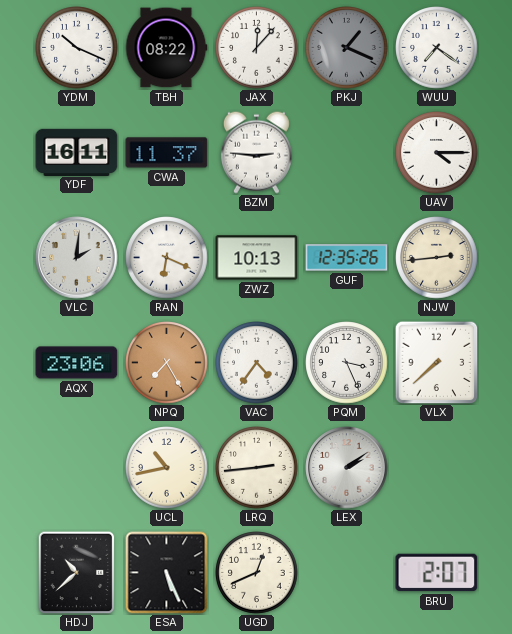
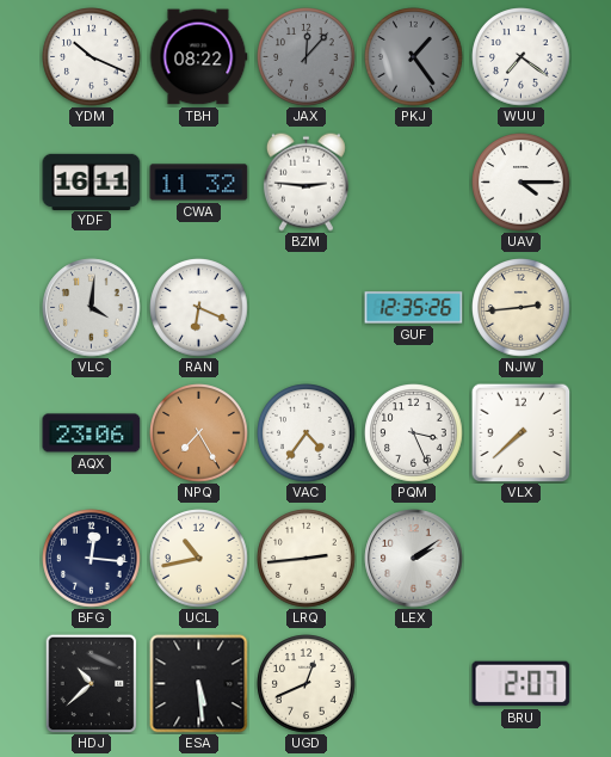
JAX dial: white -> grey (307, 57)
PKJ: 1:19 -> 1:24 (414, 57)
CWA: 11:37 -> 11:32 (199, 183)
VLC: 2:01 -> 4:01 (92, 308)
ZWZ: 10:13 -> none (257, 258)
BFG: none -> 12:16 (92, 559)
ESA: 5:26 -> 5:29 (199, 684)
